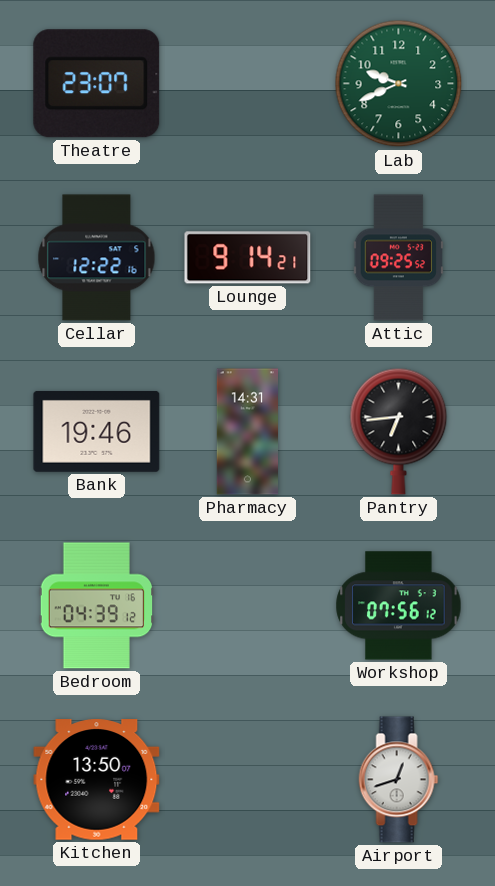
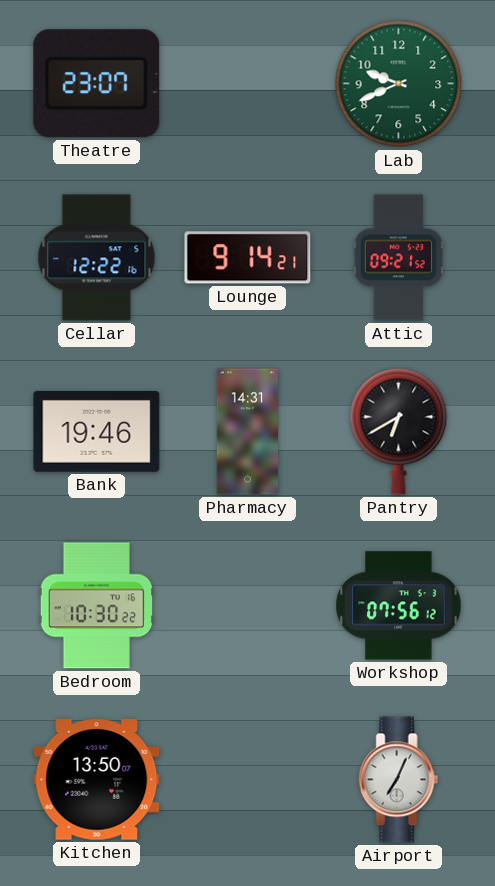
Attic: 09:25 -> 09:21 (399, 258)
Pantry: 6:44 -> 6:40 (399, 431)
Bedroom: 04:39 -> 10:30 (97, 606)
Airport: 12:42 -> 7:04 (399, 780)
